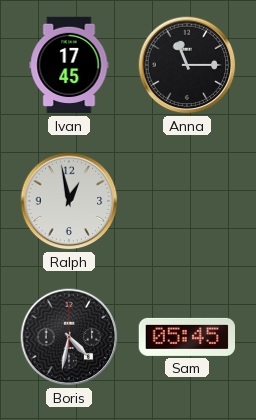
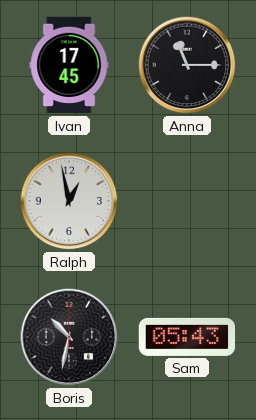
Boris: 4:32 -> 10:32 (69, 337)
Sam: 05:45 -> 05:43 (186, 337)
